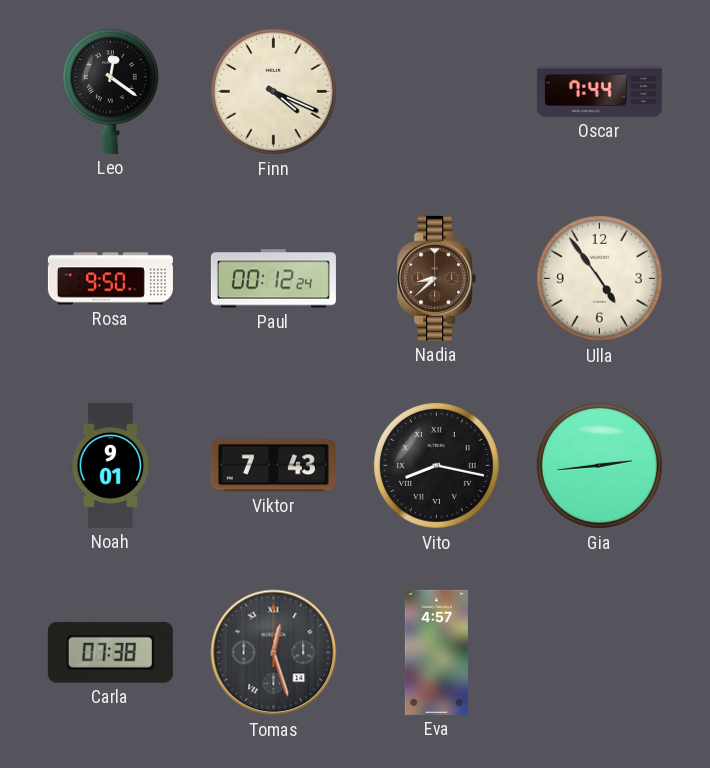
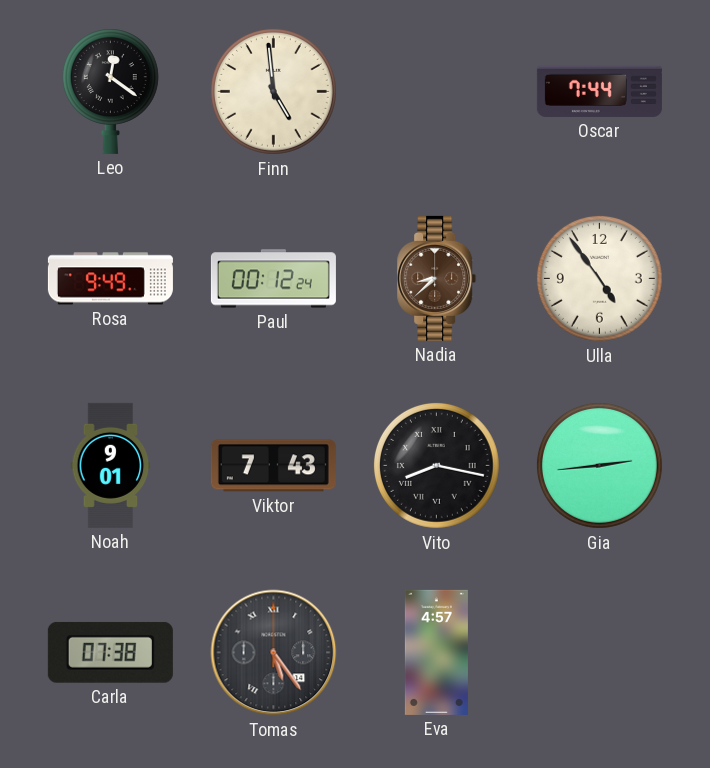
Finn: 4:19 -> 4:59 (273, 91)
Rosa: 9:50 -> 9:49 (110, 279)
Tomas: 12:27 -> 5:24 (274, 653)
